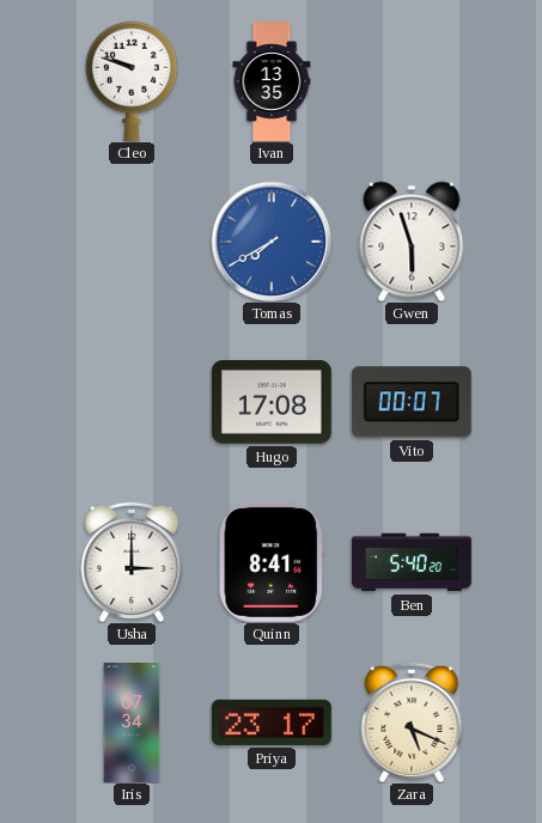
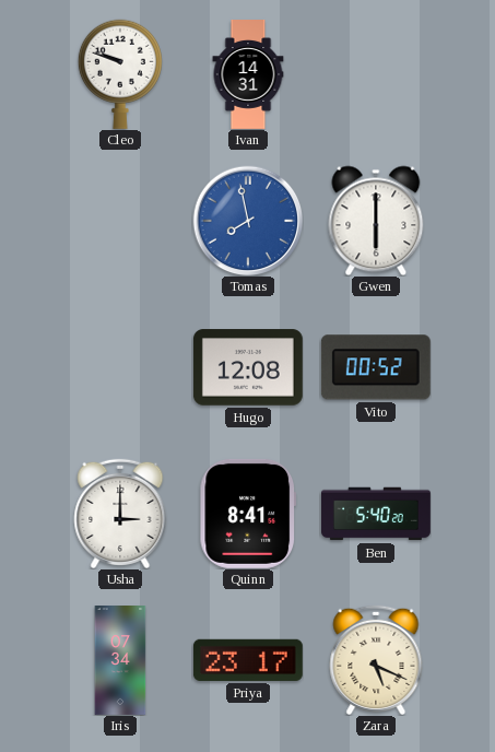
Ivan: 13:35 -> 14:31 (248, 75)
Tomas: 7:40 -> 7:58 (248, 221)
Gwen: 5:57 -> 6:00 (376, 221)
Hugo: 17:08 -> 12:08 (248, 367)
Vito: 00:07 -> 00:52 (376, 367)
